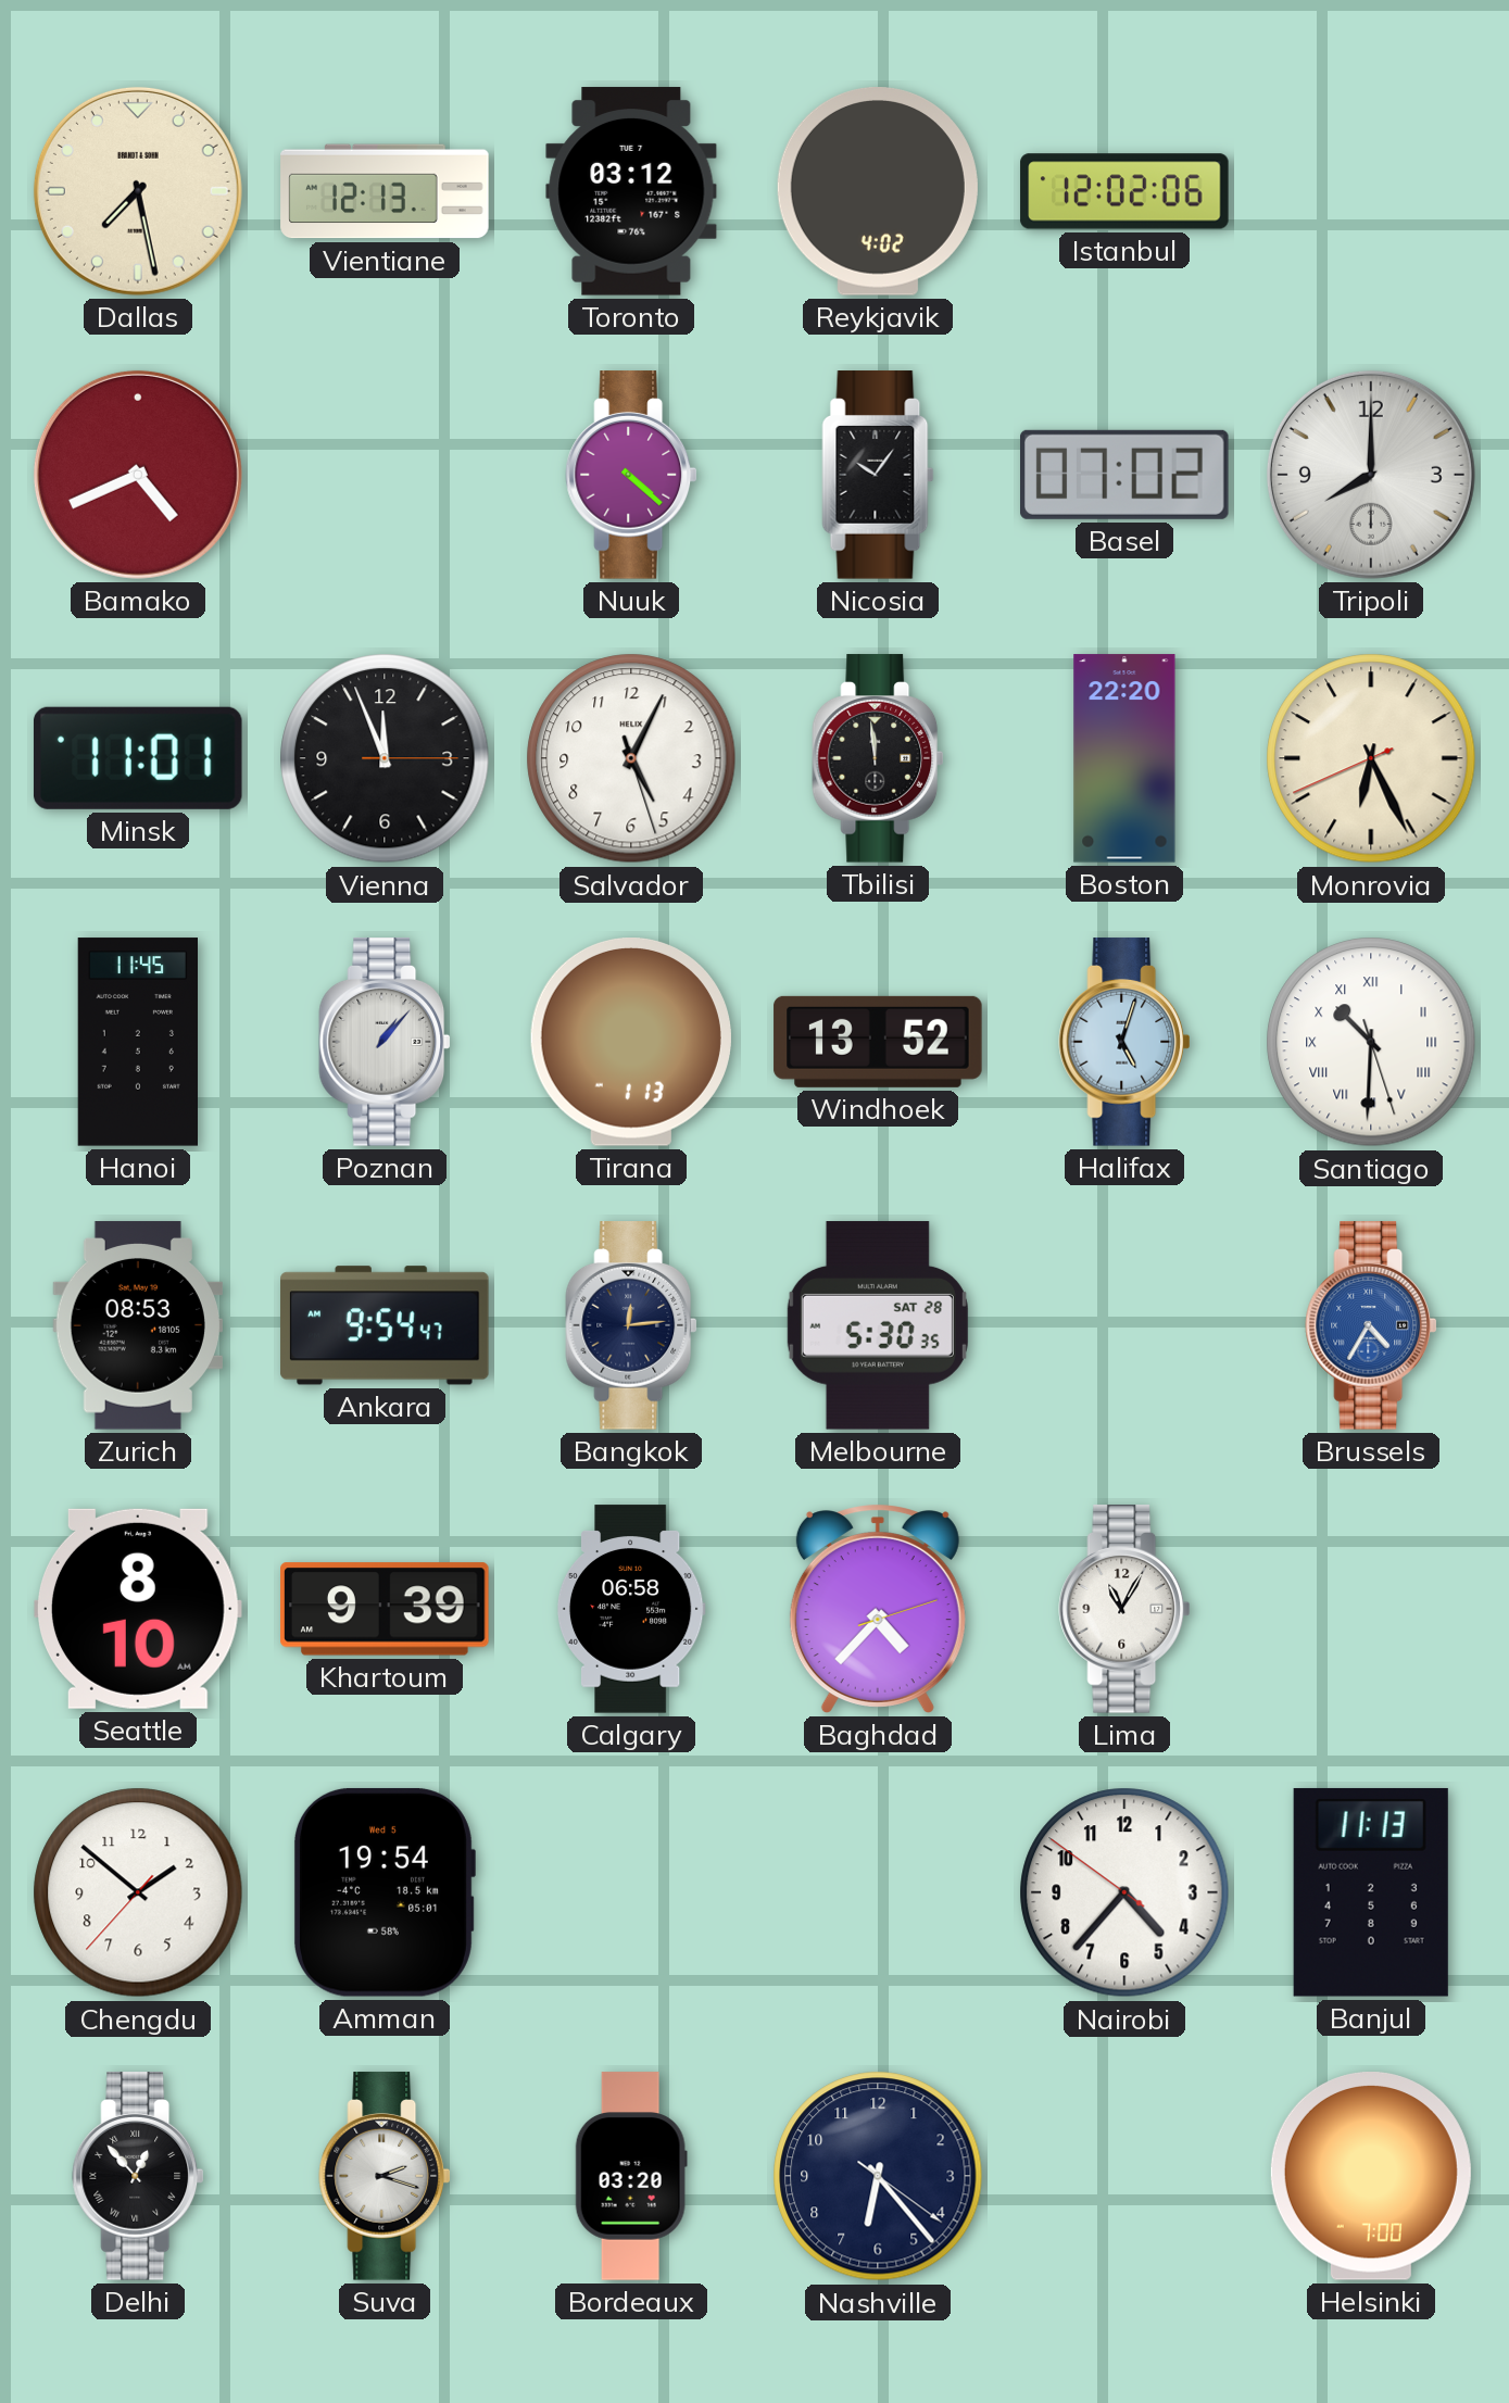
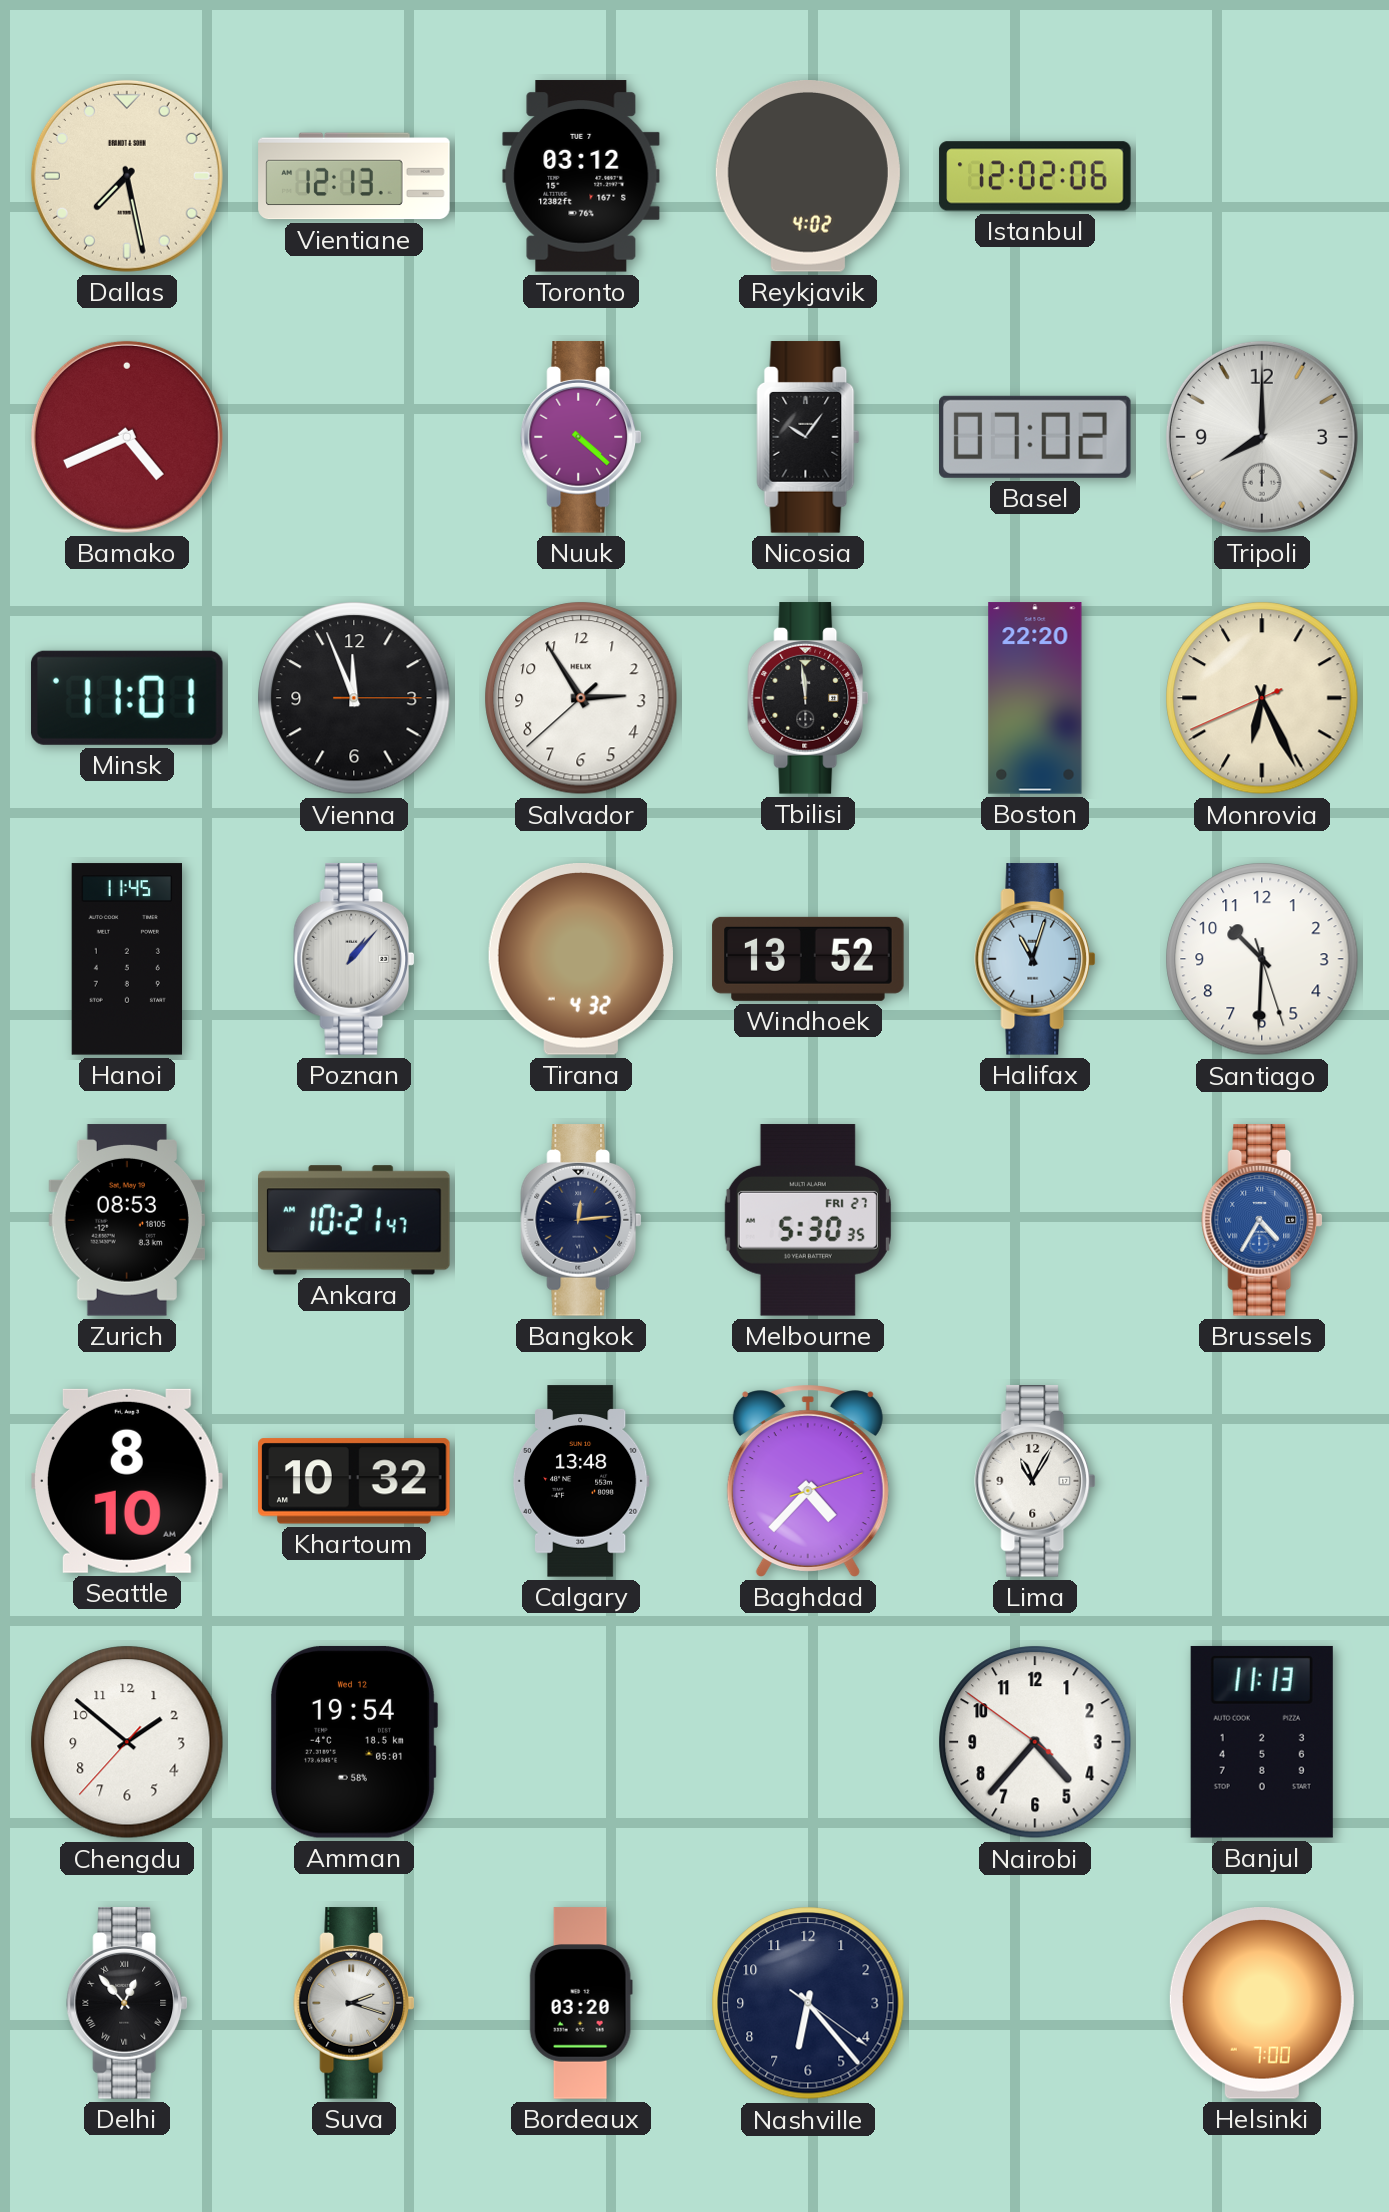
Salvador: 5:04 -> 2:54 (581, 698)
Tirana: 1:13 -> 4:32 (581, 960)
Halifax: 5:03 -> 11:03 (1035, 959)
Santiago numerals: Roman -> Arabic (1262, 959)
Ankara: 9:54 -> 10:21 (354, 1220)
Melbourne date: SAT 28 -> FRI 27 (808, 1220)
Khartoum: 9:39 -> 10:32 (354, 1481)
Calgary: 06:58 -> 13:48 (581, 1481)
Amman date: Wed 5 -> Wed 12 (353, 1742)
